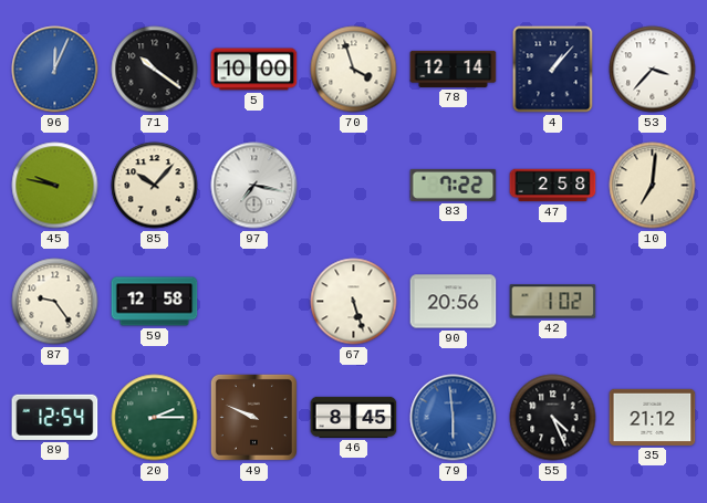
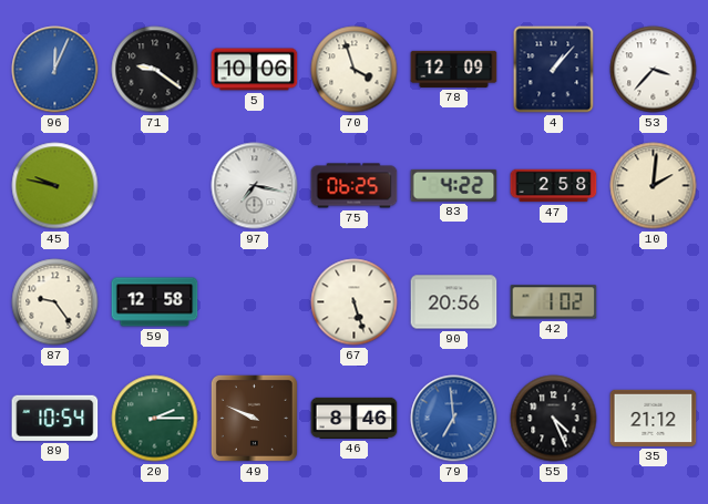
71: 10:21 -> 9:21 (155, 70)
5: 10:00 -> 10:06 (255, 70)
78: 12:14 -> 12:09 (454, 69)
85: 10:07 -> none (155, 186)
75: none -> 06:25 (355, 186)
83: 7:22 -> 4:22 (454, 185)
10: 7:01 -> 2:01 (654, 186)
89: 12:54 -> 10:54 (55, 418)
46: 8:45 -> 8:46 (355, 418)
79: 5:59 -> 6:59 (454, 419)
